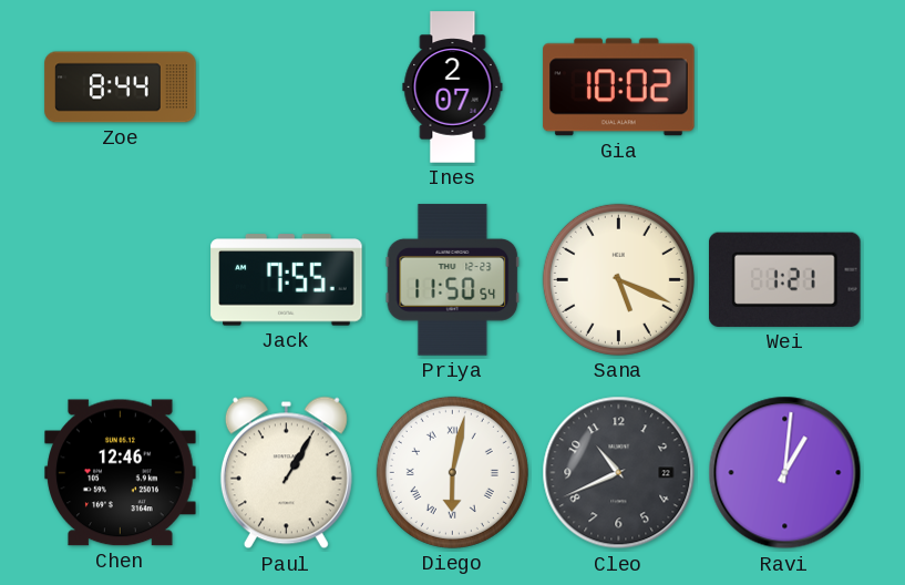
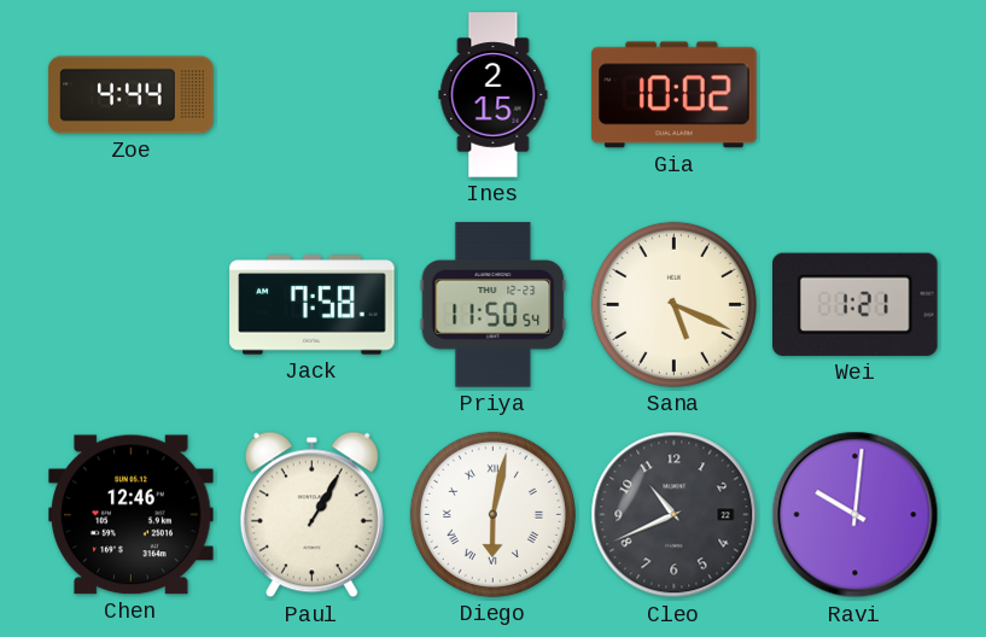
Zoe: 8:44 -> 4:44 (132, 95)
Ines: 2:07 -> 2:15 (494, 95)
Jack: 7:55 -> 7:58 (313, 305)
Ravi: 1:01 -> 10:01 (856, 515)
